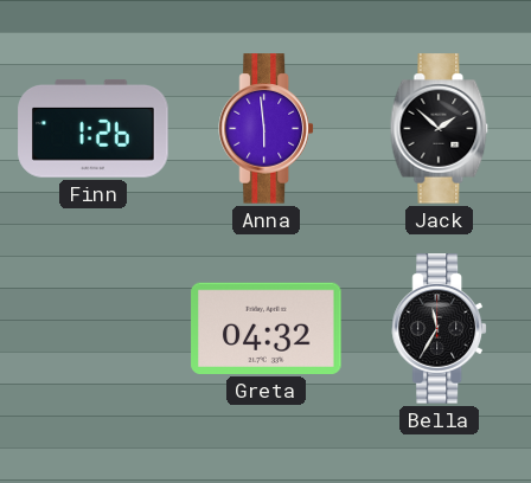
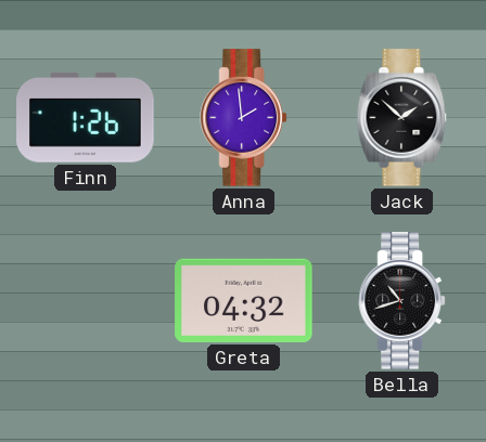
Anna: 5:59 -> 1:59 (243, 118)
Bella: 11:35 -> 10:42 (401, 301)
